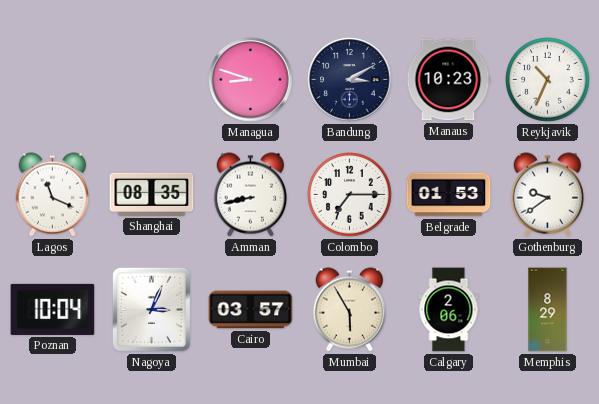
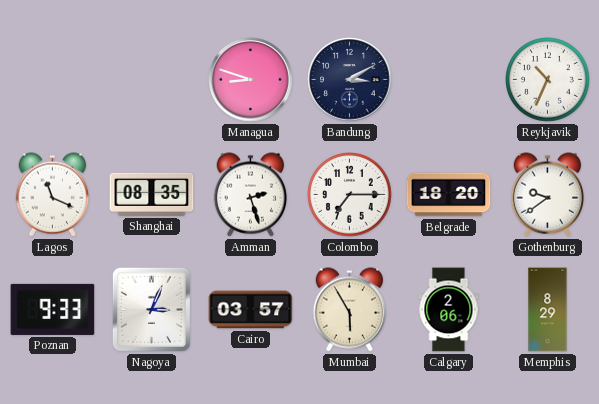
Manaus: 10:23 -> none (448, 80)
Amman: 8:43 -> 2:27 (251, 195)
Belgrade: 01:53 -> 18:20 (449, 195)
Poznan: 10:04 -> 9:33 (53, 309)
